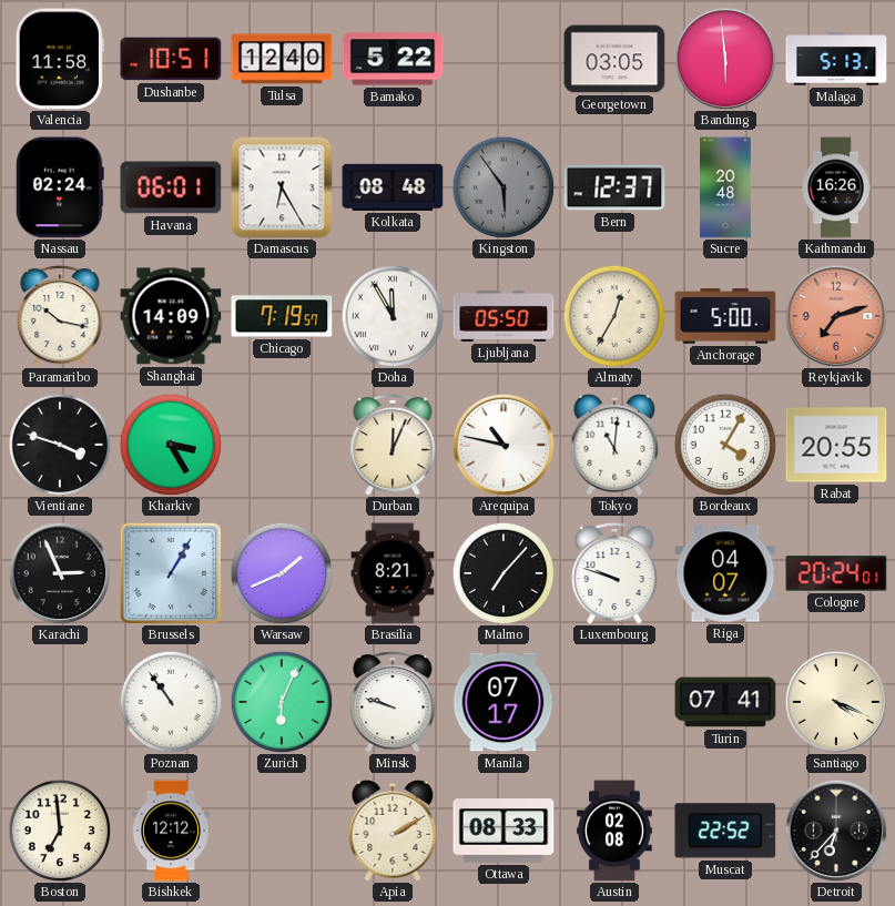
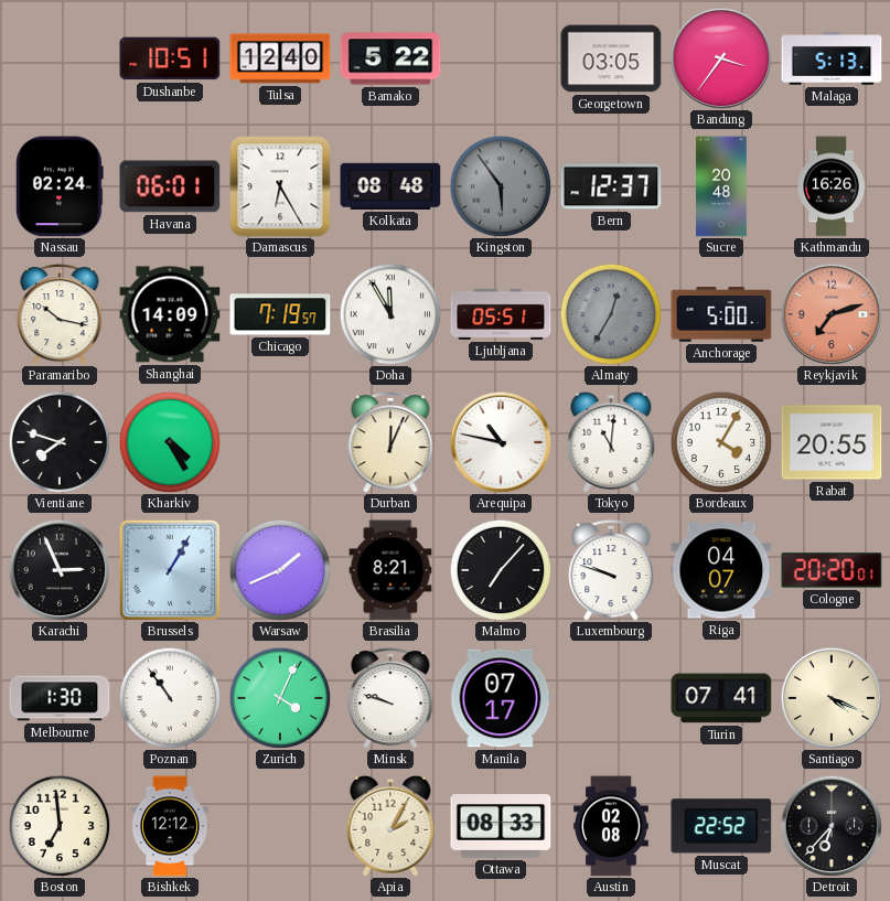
Valencia: 11:58 -> none (60, 59)
Bandung: 5:59 -> 3:36 (721, 58)
Ljubljana: 05:50 -> 05:51 (501, 314)
Almaty dial: cream -> grey (611, 314)
Vientiane: 3:48 -> 7:48 (60, 442)
Kharkiv: 3:25 -> 4:25 (170, 442)
Cologne: 20:24 -> 20:20 (832, 570)
Melbourne: none -> 1:30 (60, 698)
Zurich: 6:04 -> 4:04 (280, 698)
Apia: 2:10 -> 2:05 (390, 826)
